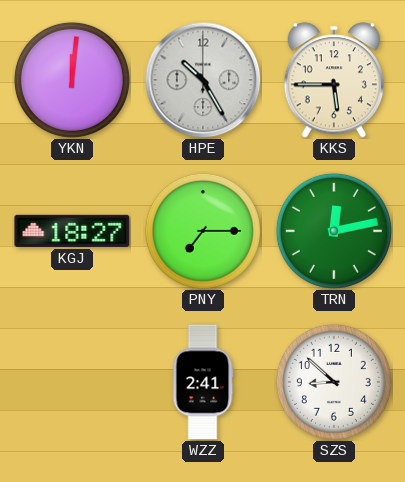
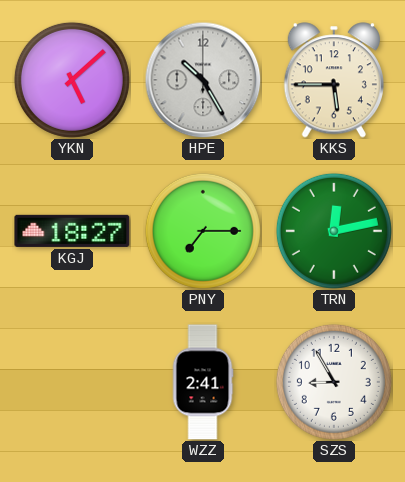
YKN: 12:01 -> 5:08 (72, 80)
SZS: 8:52 -> 8:55 (334, 382)
